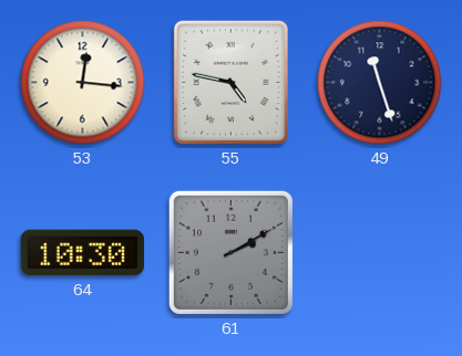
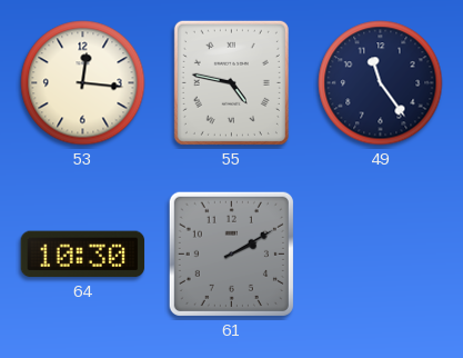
49: 11:27 -> 11:24 (381, 83)
